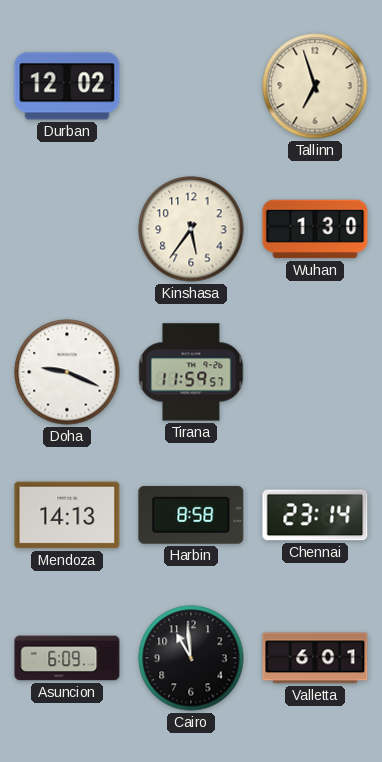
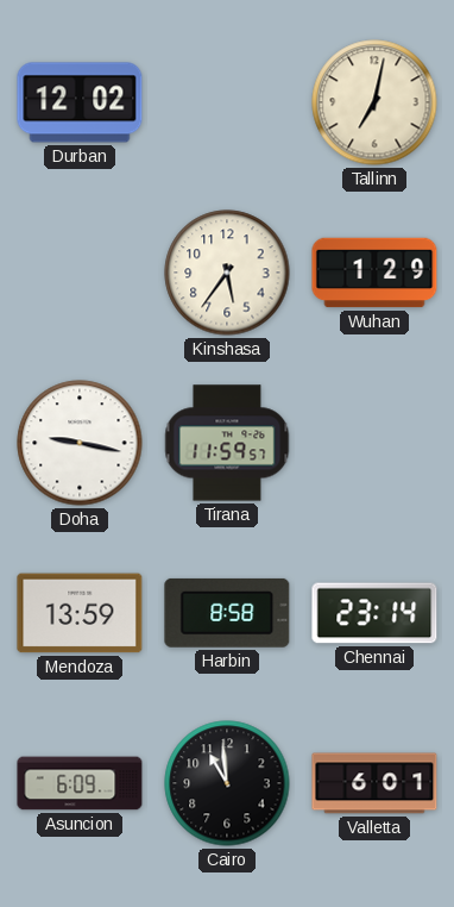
Tallinn: 6:57 -> 7:02 (374, 102)
Wuhan: 1:30 -> 1:29 (374, 273)
Doha: 9:19 -> 9:17 (80, 443)
Mendoza: 14:13 -> 13:59 (80, 613)
